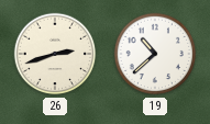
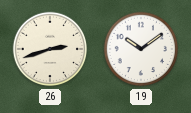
19: 10:38 -> 10:09 (141, 49)
